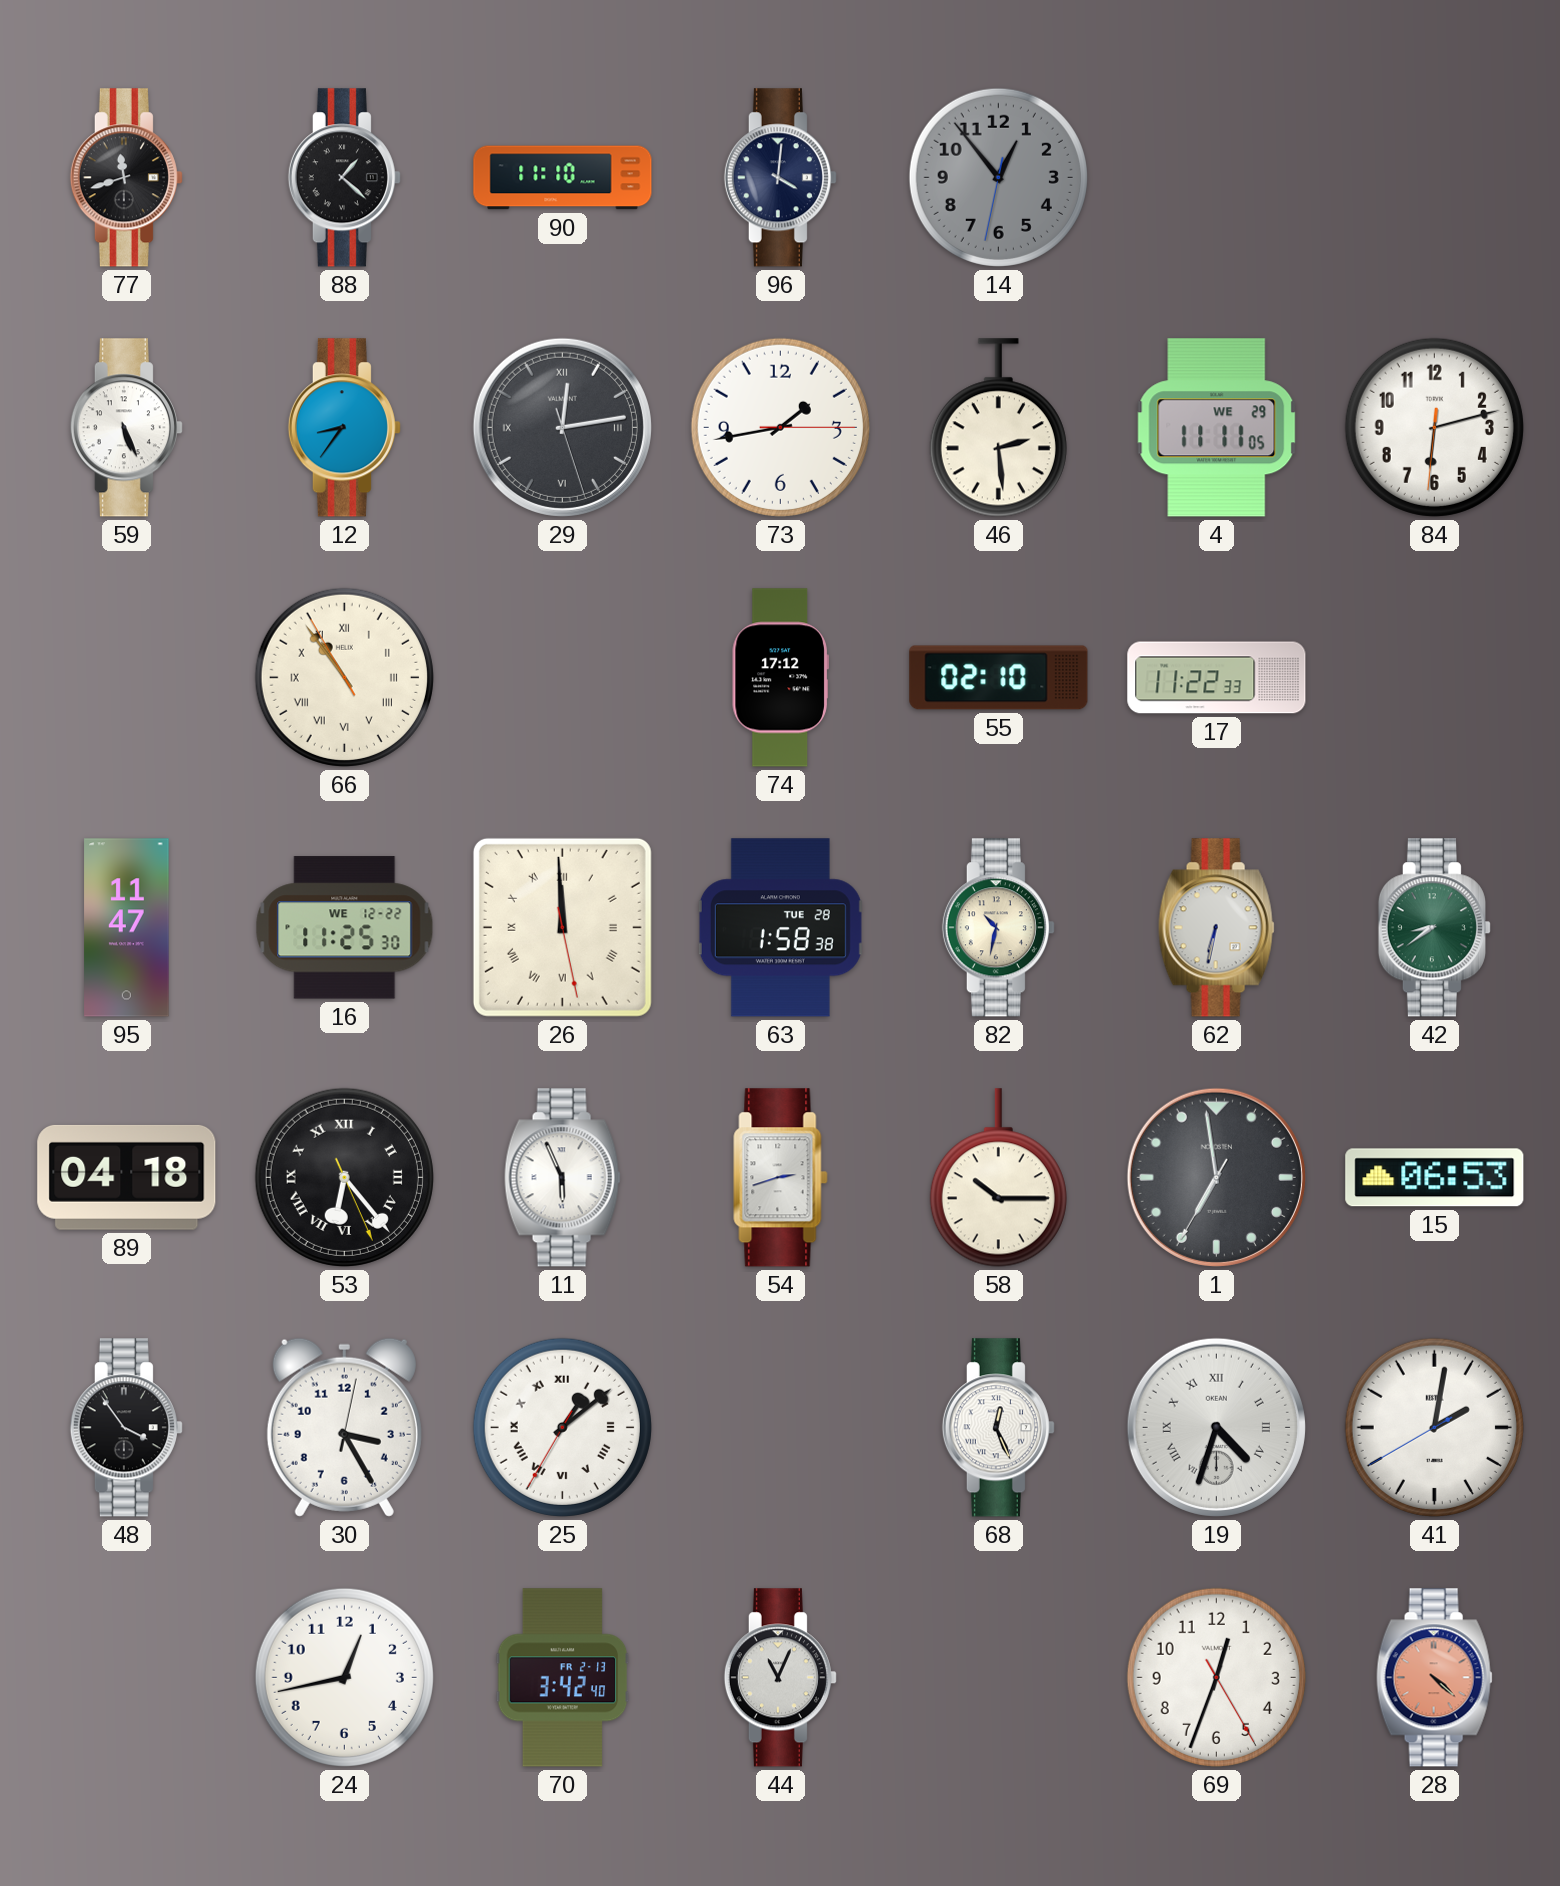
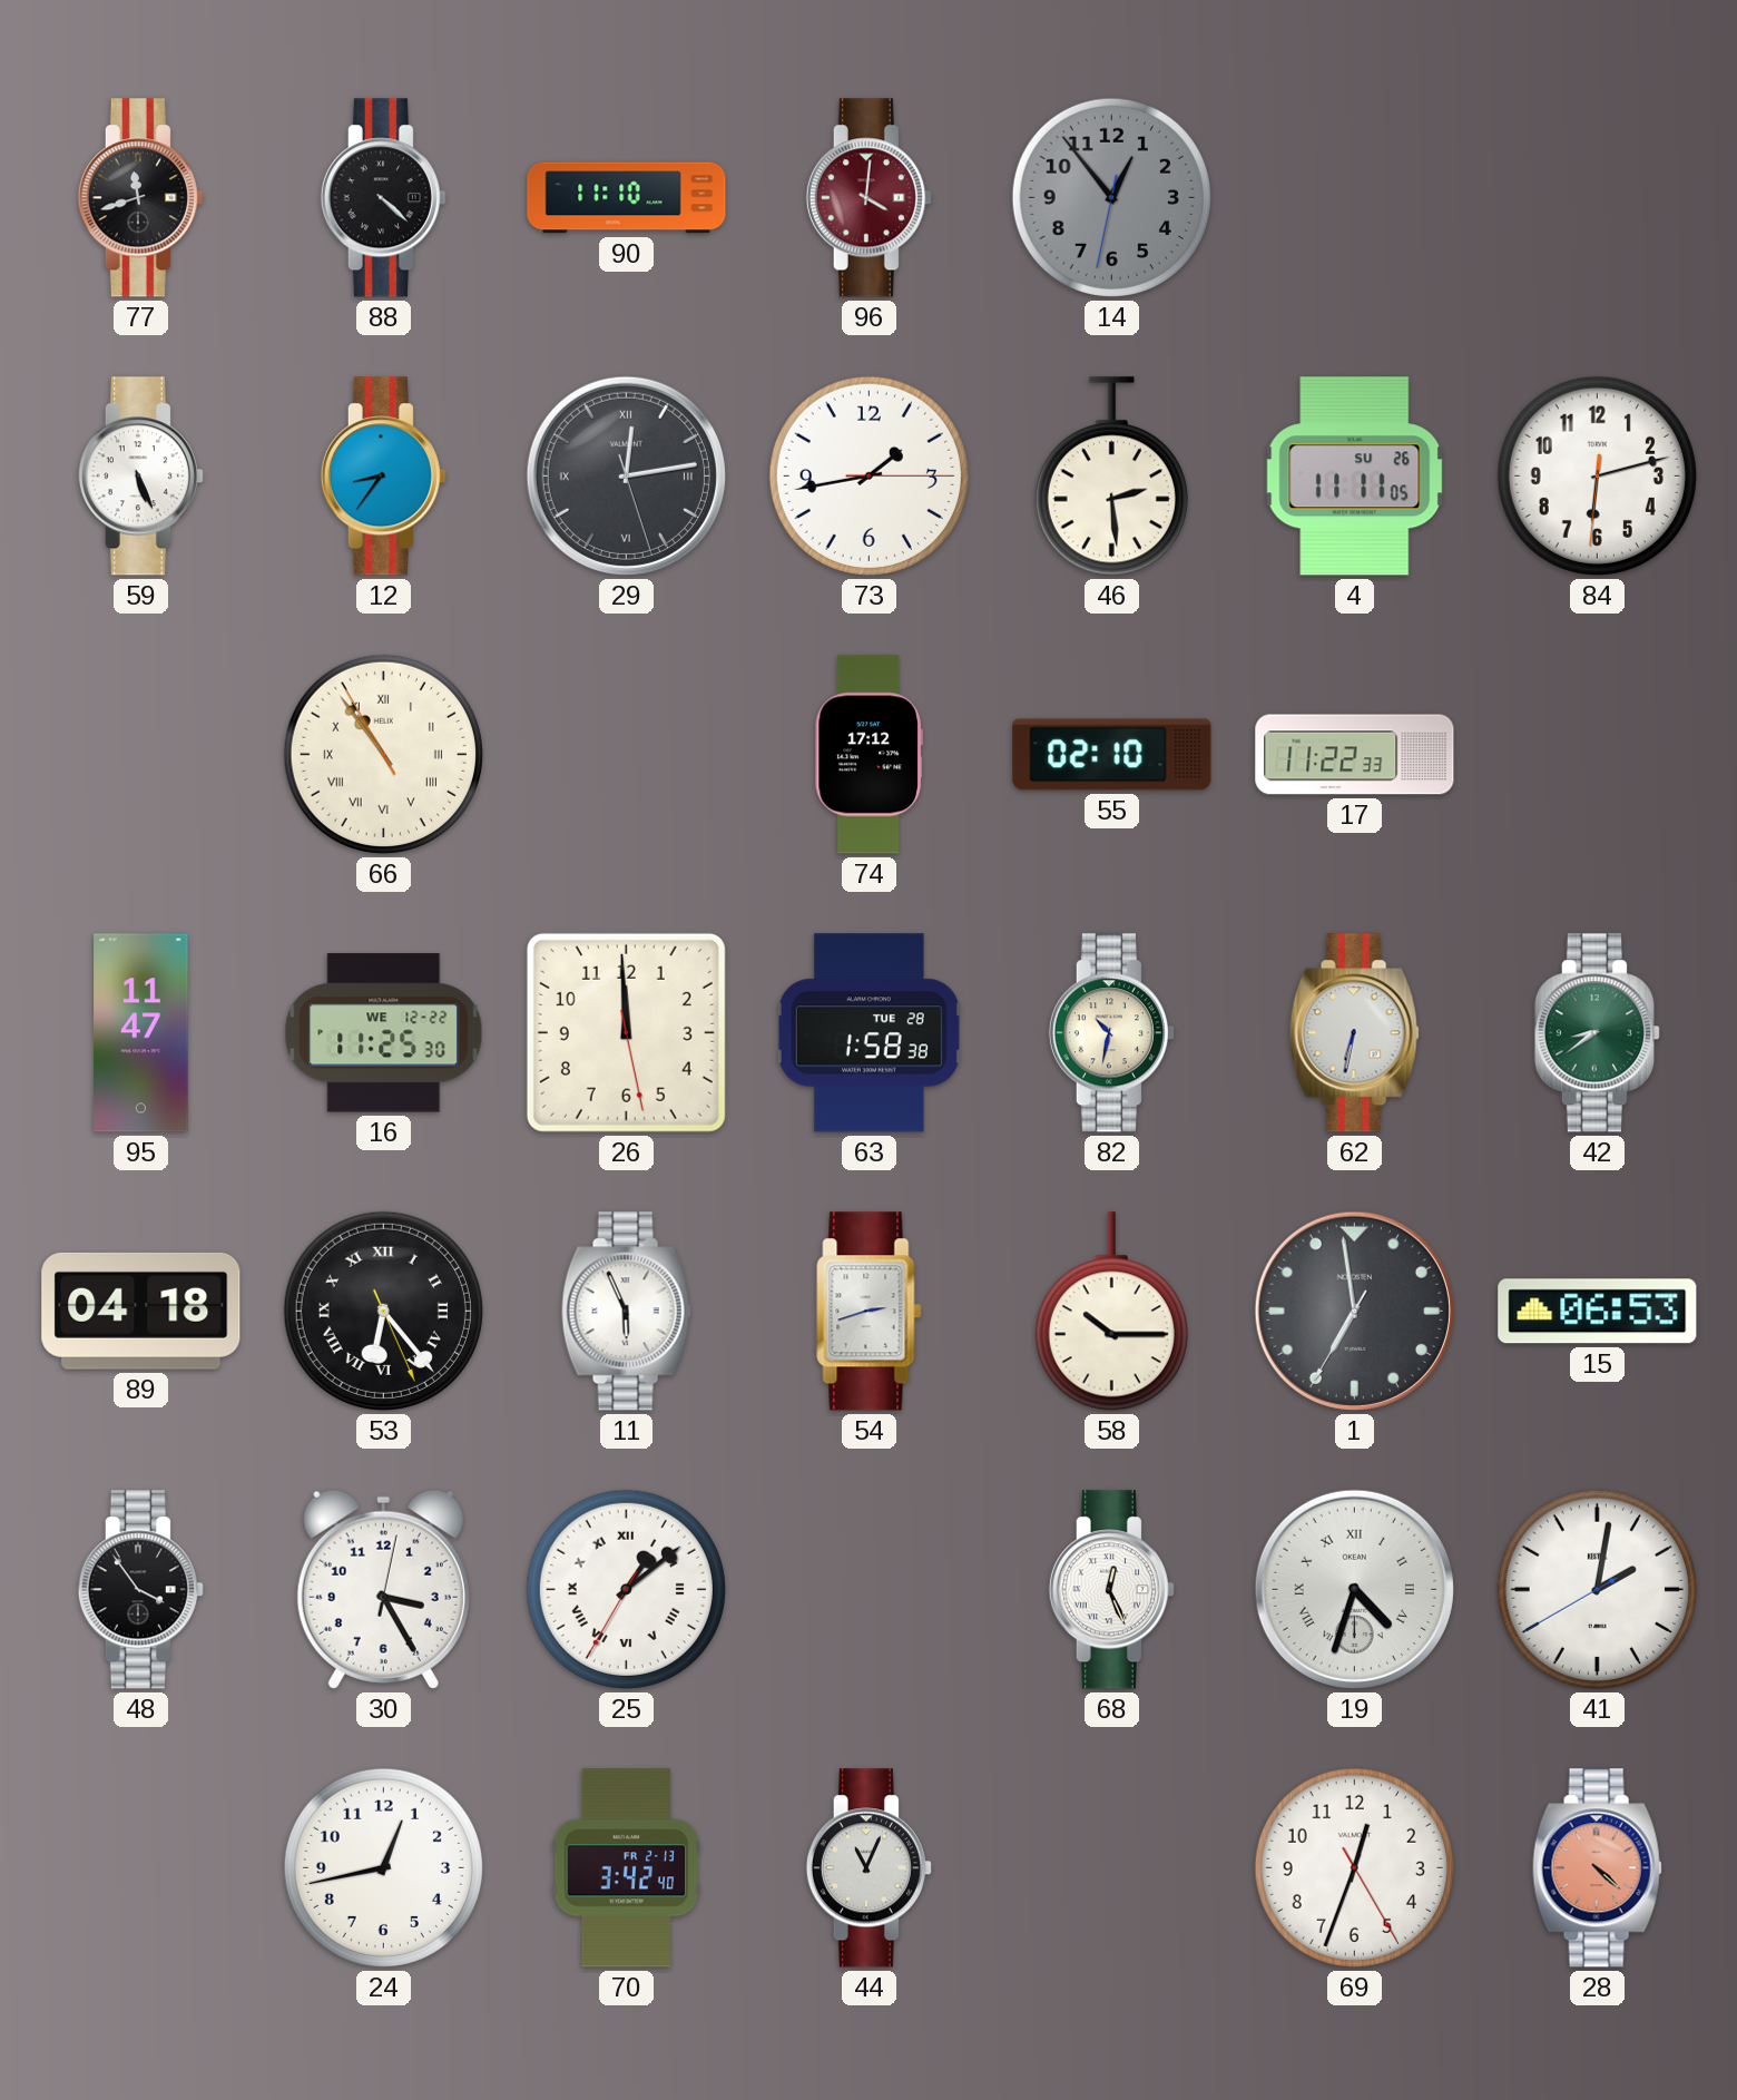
88: 1:22 -> 4:22 (383, 198)
96 dial: navy -> burgundy (868, 198)
4 date: WE 29 -> SU 26 (1355, 477)
26 numerals: Roman -> Arabic (626, 1032)
